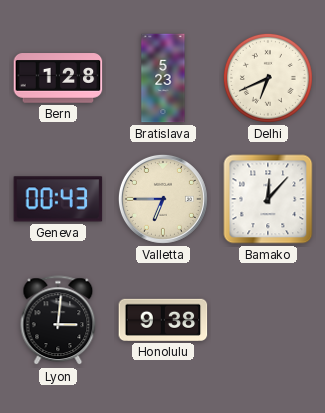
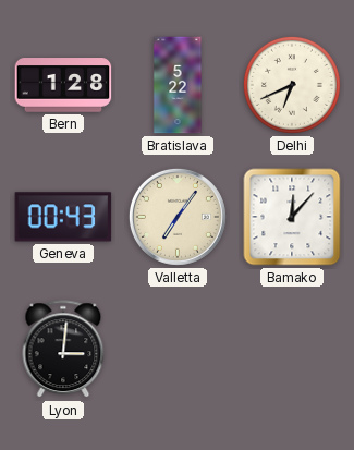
Bratislava: 5:23 -> 5:22 (178, 85)
Valletta: 6:45 -> 7:06 (178, 217)
Honolulu: 9:38 -> none (163, 320)
